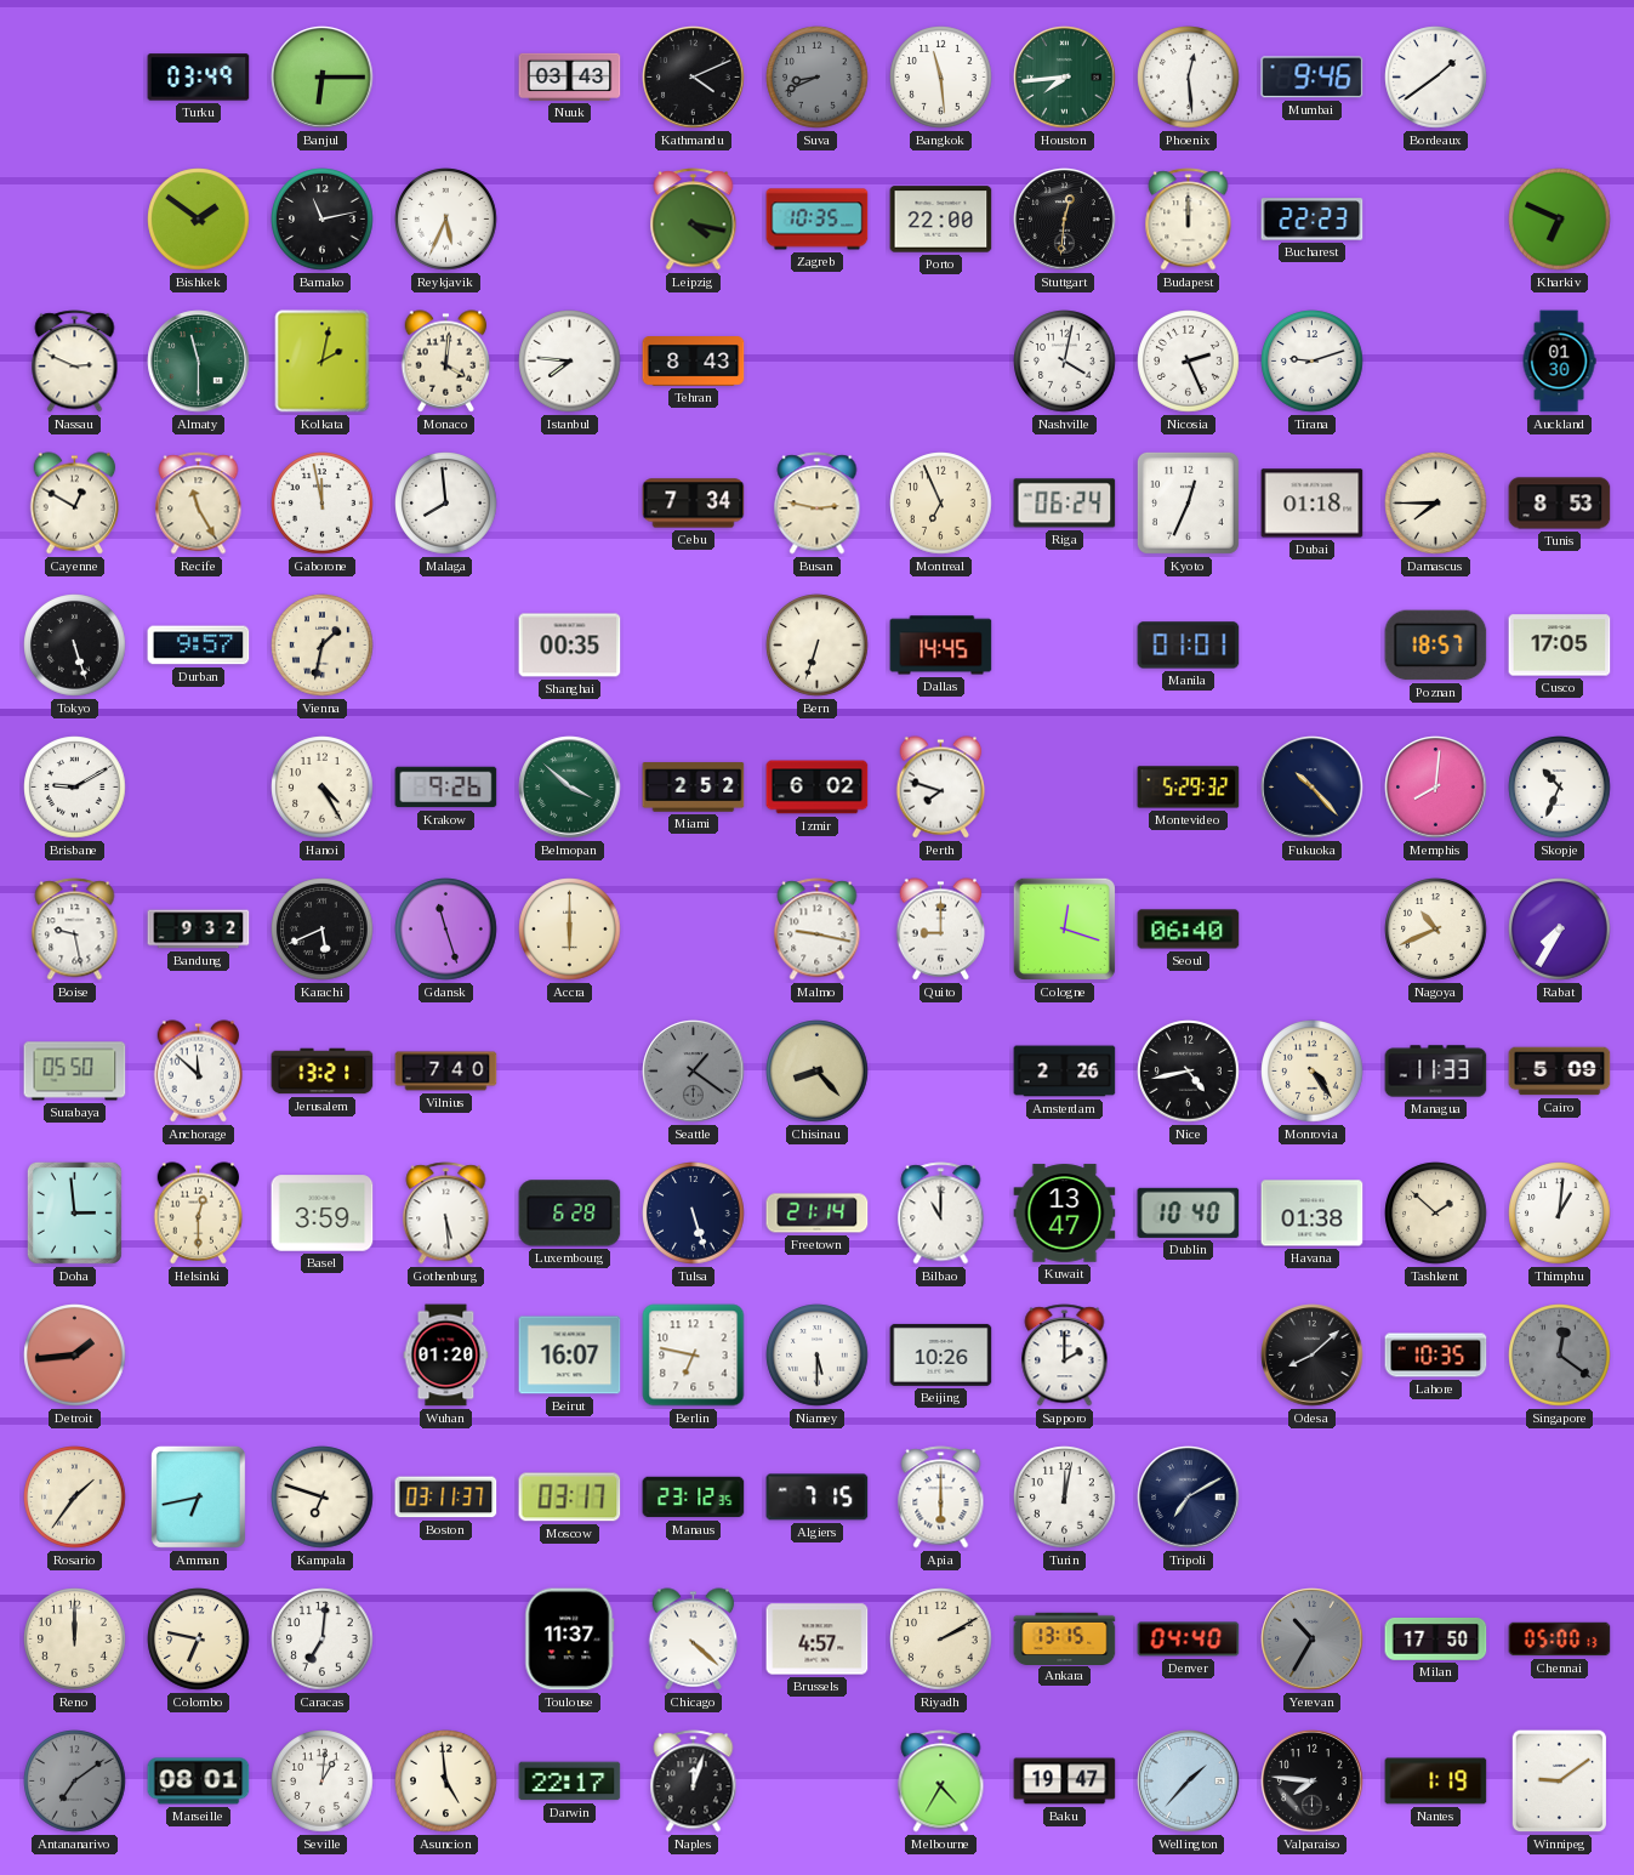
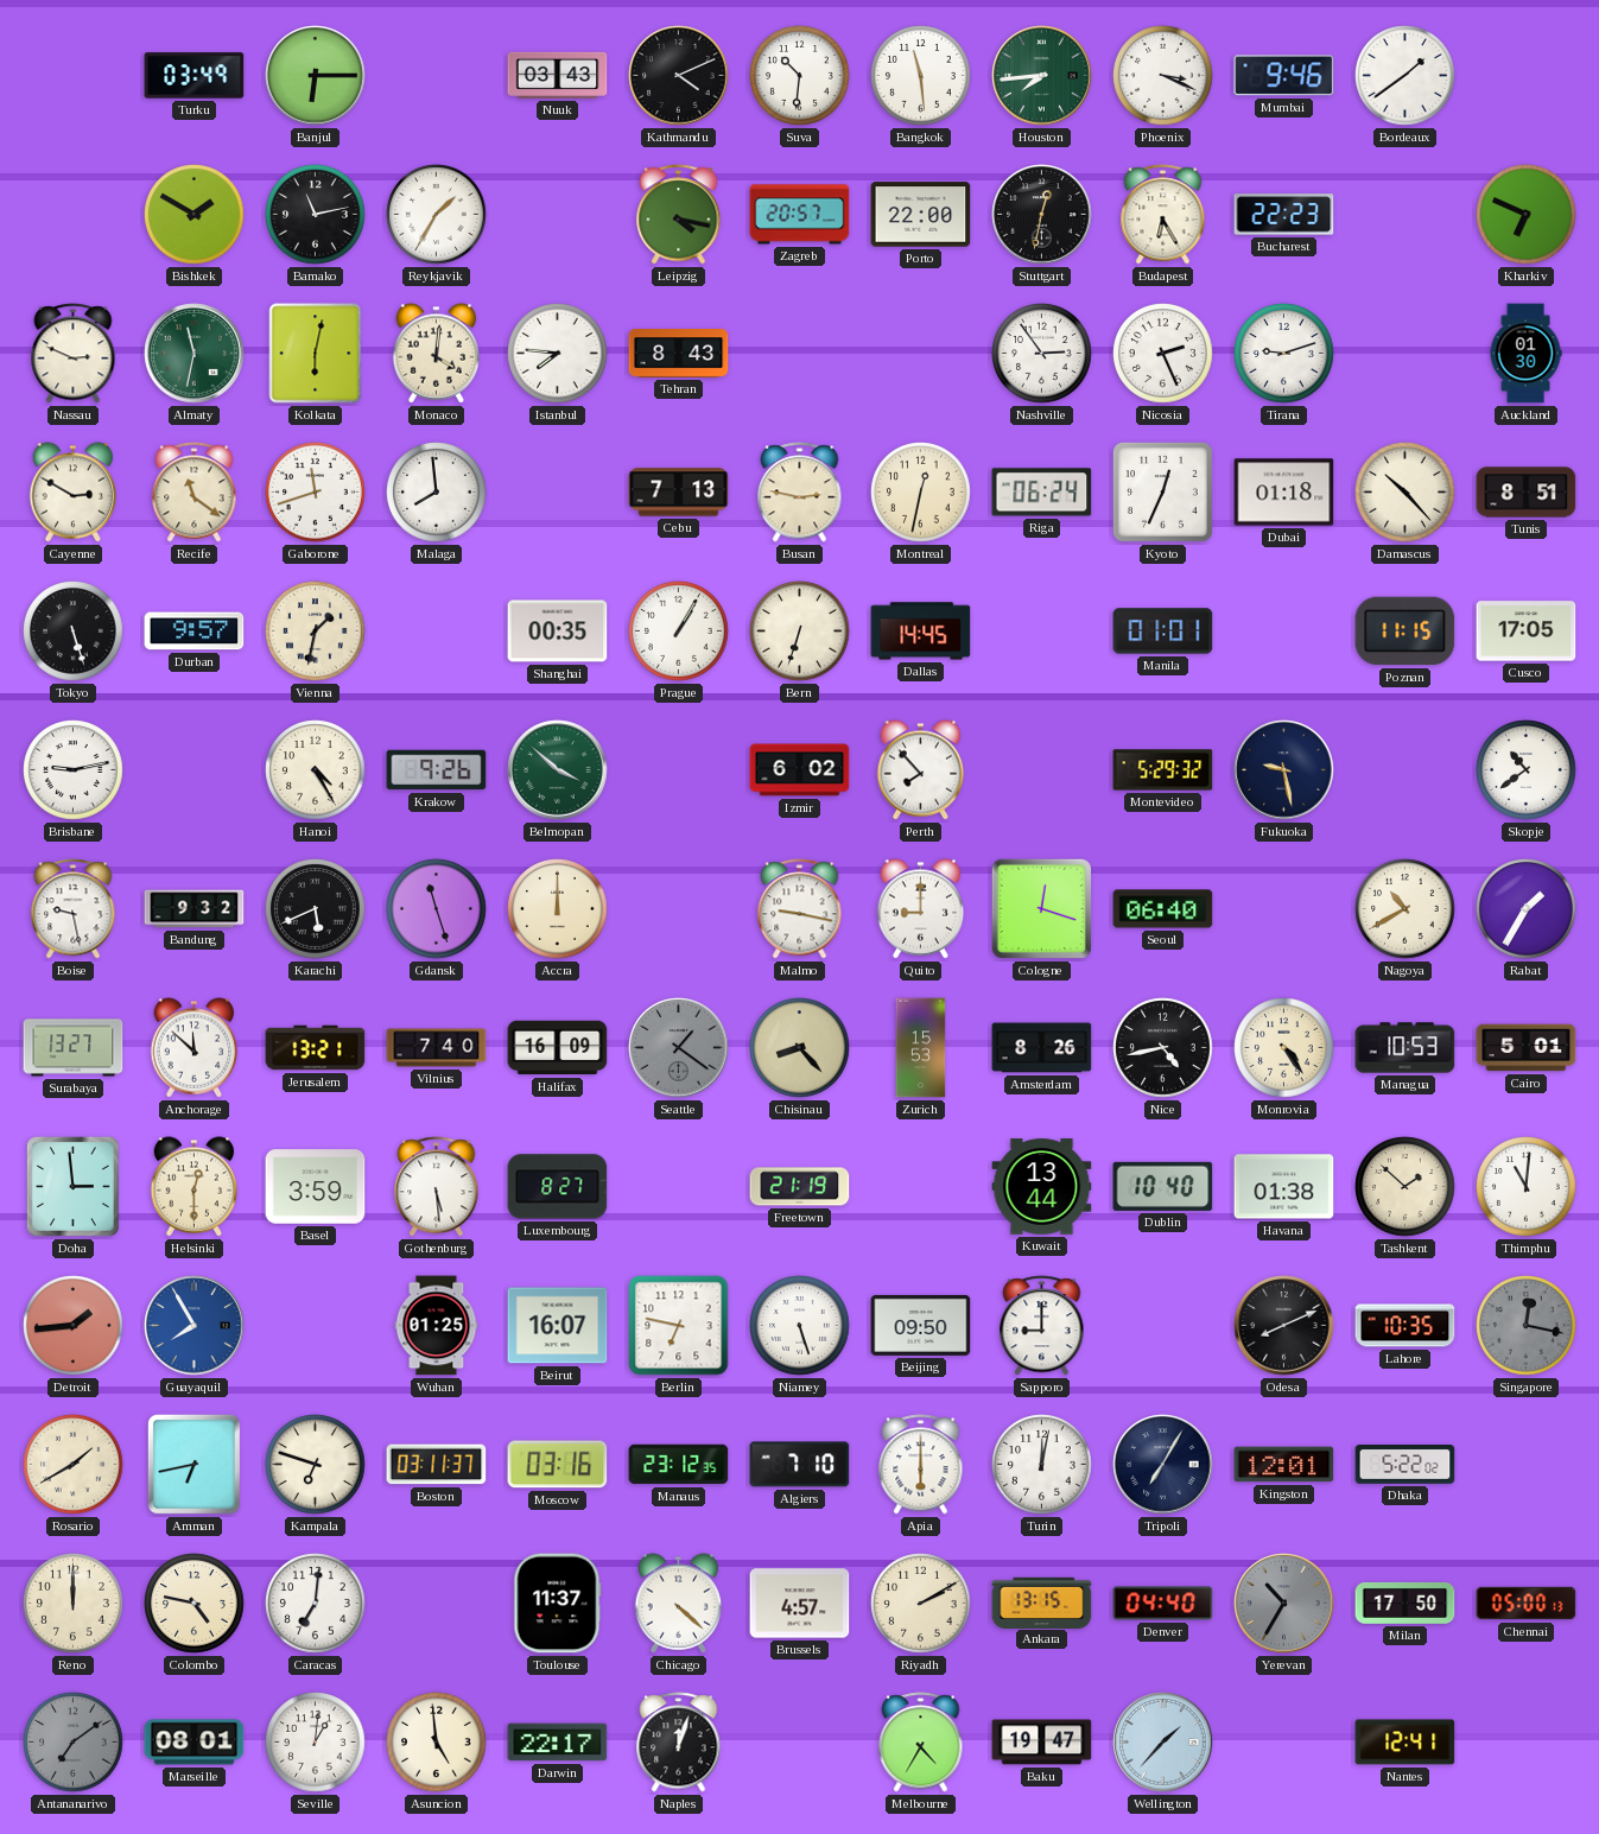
Suva: 8:41 -> 10:31 (800, 76)
Suva dial: grey -> white (800, 76)
Phoenix: 12:29 -> 3:19 (1163, 76)
Bishkek: 1:51 -> 1:50 (195, 215)
Reykjavik: 5:34 -> 1:35 (437, 215)
Zagreb: 10:35 -> 20:57 (800, 215)
Stuttgart: 12:31 -> 12:32 (1042, 215)
Budapest: 12:00 -> 6:25 (1163, 215)
Almaty: 11:30 -> 11:32 (195, 354)
Kolkata: 2:02 -> 6:02 (316, 354)
Nashville: 4:02 -> 2:54 (1042, 354)
Cayenne: 12:50 -> 2:50 (74, 493)
Recife: 11:25 -> 11:21 (195, 493)
Gaborone: 11:58 -> 11:42 (316, 493)
Cebu: 7:34 -> 7:13 (679, 493)
Montreal: 6:56 -> 12:32 (921, 493)
Damascus: 7:45 -> 10:23 (1406, 493)
Tunis: 8:53 -> 8:51 (1527, 493)
Prague: none -> 1:05 (679, 632)
Poznan: 18:57 -> 11:15 (1406, 632)
Brisbane: 9:10 -> 9:13 (74, 770)
Miami: 2:52 -> none (694, 788)
Perth: 7:48 -> 7:53 (921, 770)
Fukuoka: 10:23 -> 9:28 (1284, 770)
Memphis: 8:01 -> none (1436, 788)
Skopje: 10:34 -> 10:39 (1527, 770)
Accra: 6:00 -> 12:00 (558, 909)
Nagoya: 10:41 -> 10:40 (1406, 909)
Rabat: 7:35 -> 1:35 (1527, 909)
Surabaya: 05:50 -> 13:27 (74, 1048)
Halifax: none -> 16:09 (558, 1048)
Zurich: none -> 15:53 (921, 1048)
Amsterdam: 2:26 -> 8:26 (1042, 1048)
Managua: 11:33 -> 10:53 (1406, 1048)
Cairo: 5:09 -> 5:01 (1527, 1048)
Luxembourg: 6:28 -> 8:27 (558, 1187)
Tulsa: 5:27 -> none (694, 1214)
Freetown: 21:14 -> 21:19 (800, 1187)
Bilbao: 11:00 -> none (941, 1214)
Kuwait: 13:47 -> 13:44 (1042, 1187)
Thimphu: 1:01 -> 11:01 (1527, 1187)
Guayaquil: none -> 7:55 (195, 1326)
Wuhan: 01:20 -> 01:25 (437, 1326)
Niamey: 5:30 -> 5:27 (800, 1326)
Beijing: 10:26 -> 09:50 (921, 1325)
Sapporo: 2:00 -> 9:00 (1042, 1326)
Odesa: 8:08 -> 8:11 (1284, 1326)
Singapore: 12:21 -> 12:17 (1527, 1326)
Rosario: 1:36 -> 1:40 (74, 1465)
Moscow: 03:17 -> 03:16 (558, 1465)
Algiers: 7:15 -> 7:10 (800, 1465)
Tripoli: 7:10 -> 7:05 (1163, 1465)
Kingston: none -> 12:01 (1284, 1465)
Dhaka: none -> 5:22 (1406, 1465)
Colombo: 6:47 -> 4:47 (195, 1604)
Valparaiso: 7:46 -> none (1313, 1782)
Nantes: 1:19 -> 12:41 (1406, 1743)
Winnipeg: 9:09 -> none (1560, 1782)
